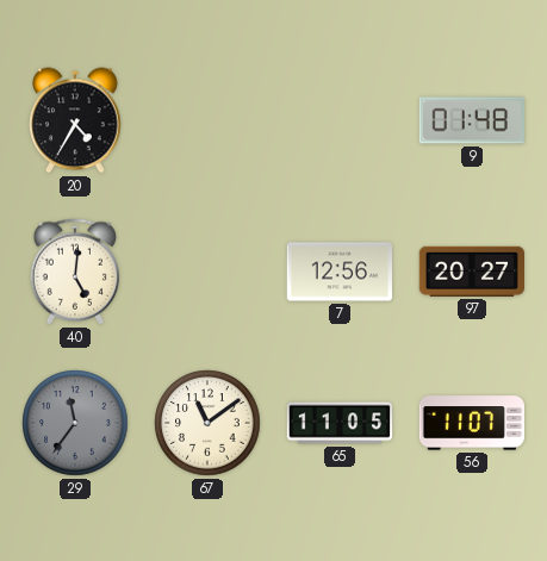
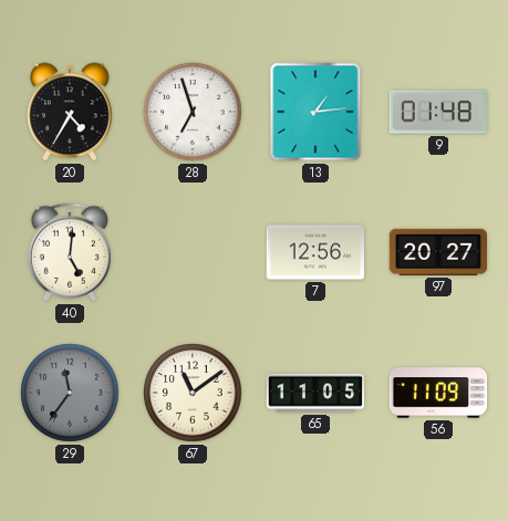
28: none -> 6:57 (193, 112)
13: none -> 1:14 (315, 112)
56: 11:07 -> 11:09 (437, 393)
